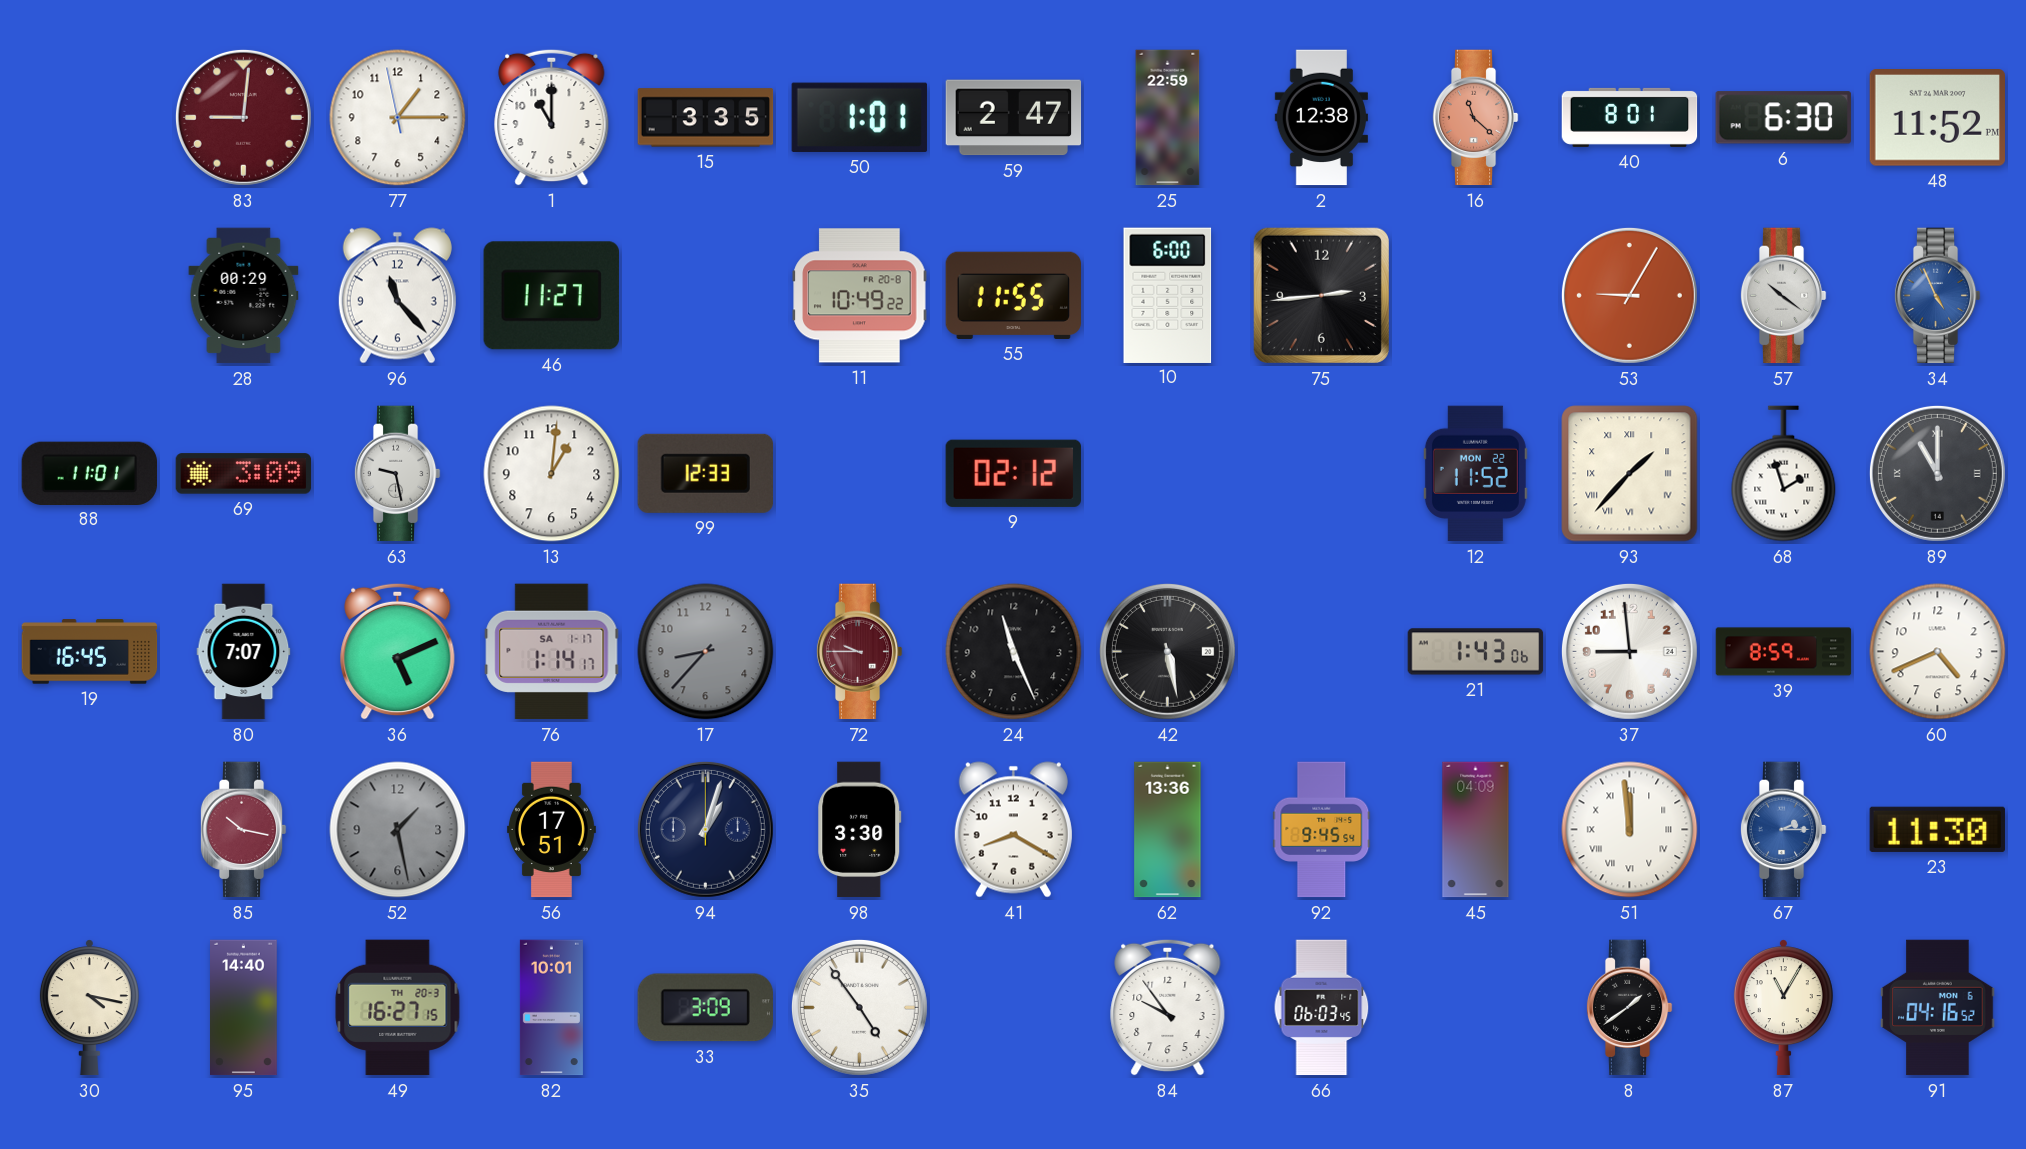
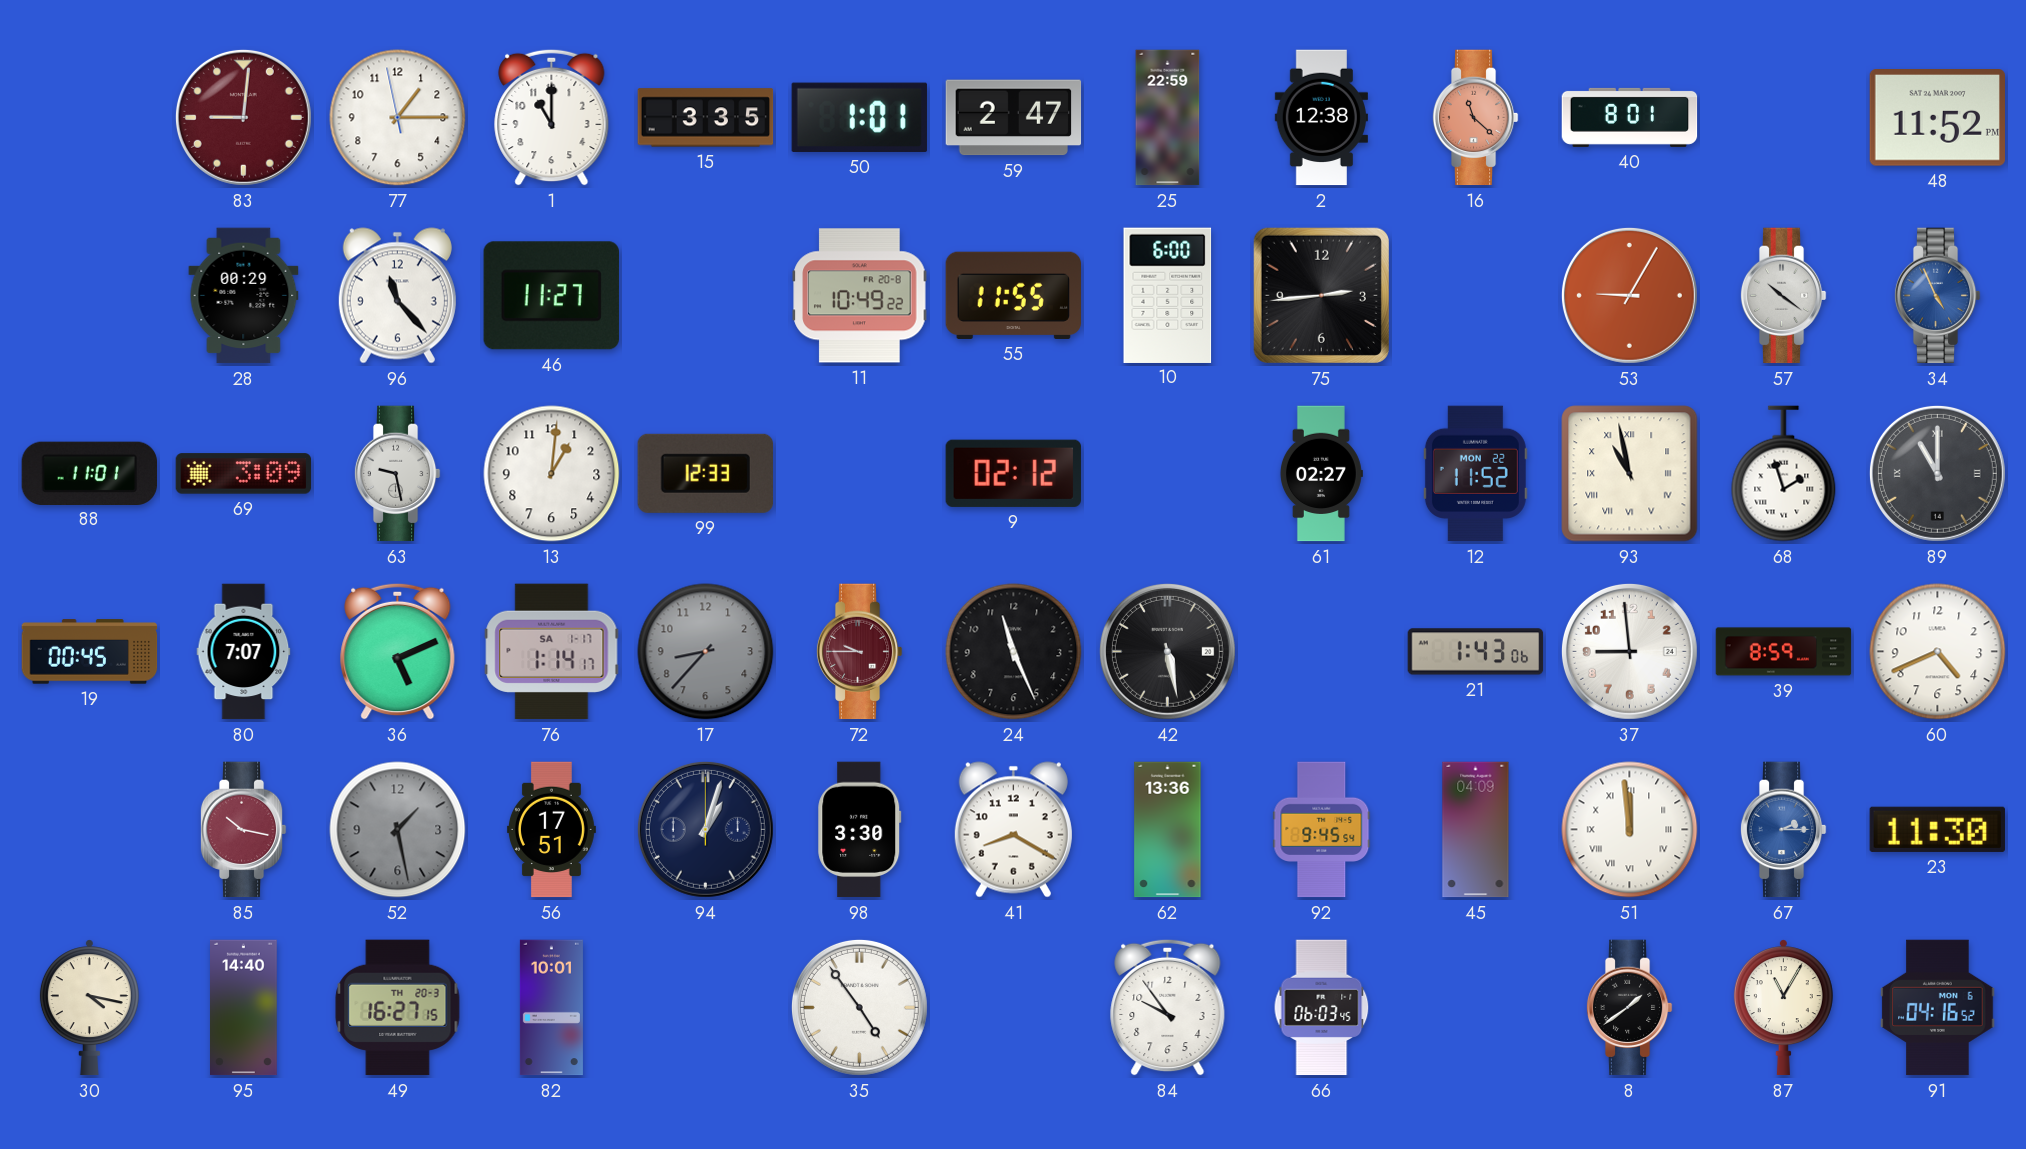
6: 6:30 -> none (1783, 118)
61: none -> 02:27 (1321, 474)
93: 1:37 -> 10:58 (1630, 474)
19: 16:45 -> 00:45 (90, 652)
33: 3:09 -> none (705, 1008)
